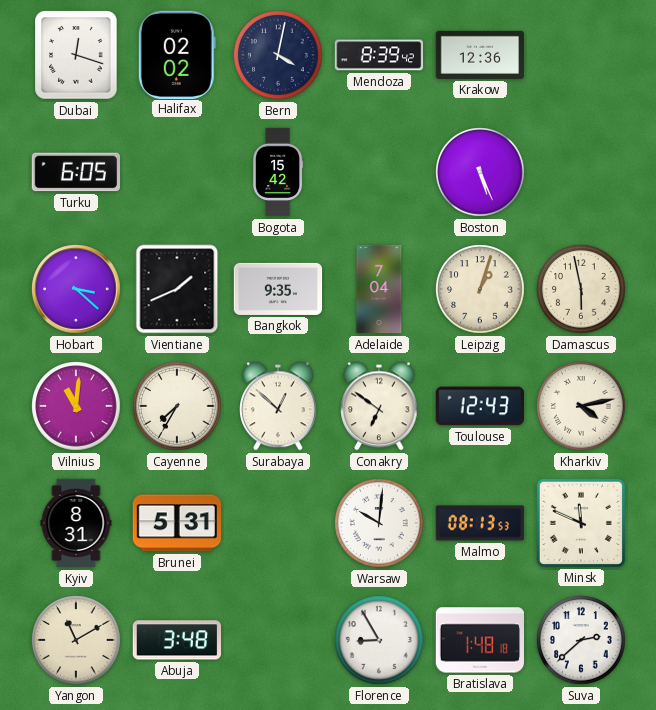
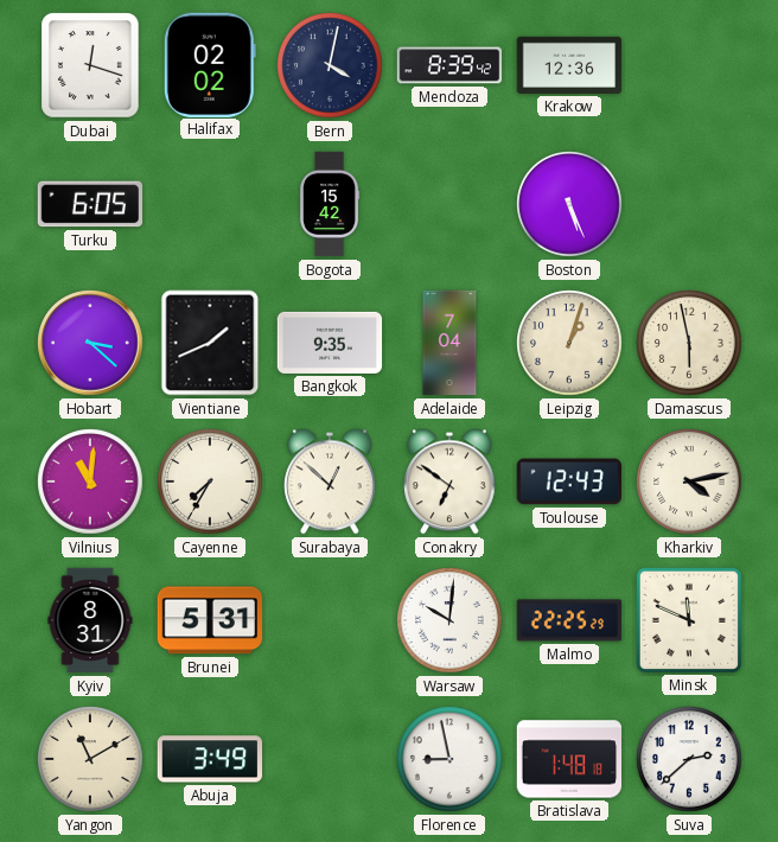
Malmo: 08:13 -> 22:25 (569, 620)
Abuja: 3:48 -> 3:49 (209, 759)
Florence: 8:55 -> 8:58 (449, 759)
